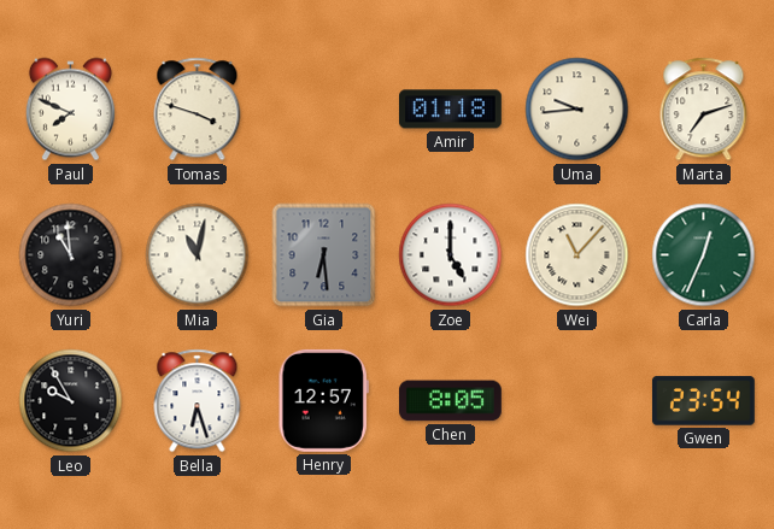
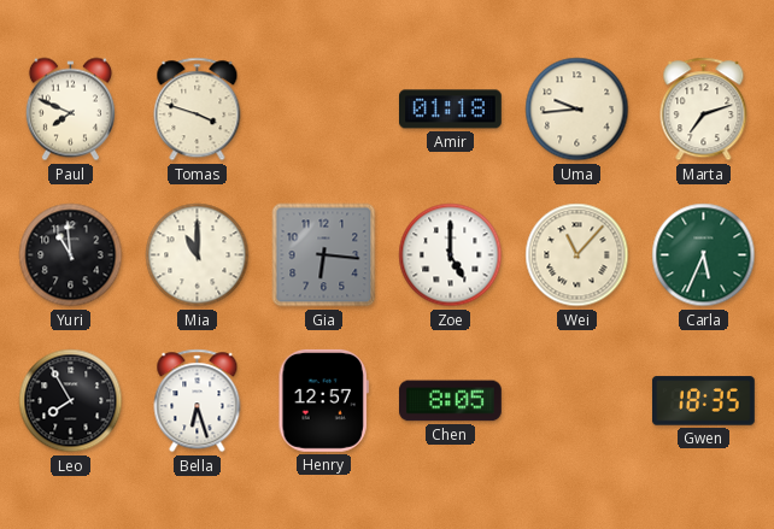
Mia: 11:02 -> 11:00 (198, 255)
Gia: 6:29 -> 6:16 (324, 255)
Carla: 12:34 -> 5:34 (704, 255)
Leo: 9:55 -> 7:55 (71, 401)
Gwen: 23:54 -> 18:35 (703, 401)
